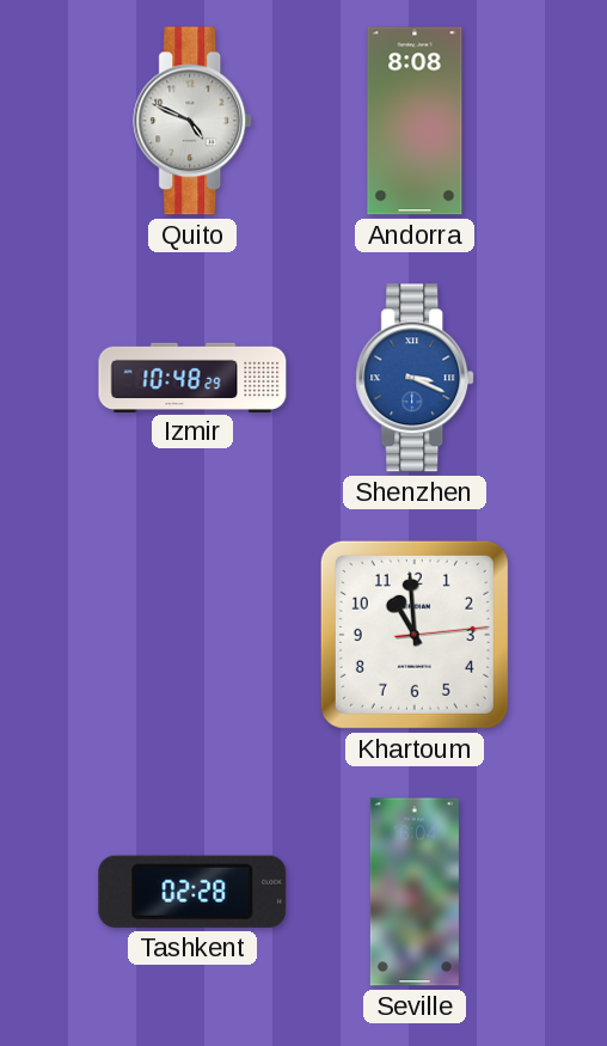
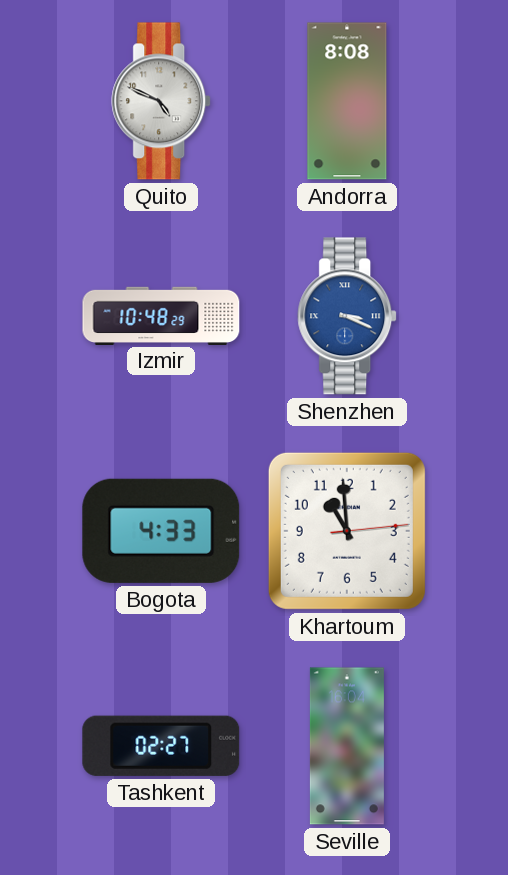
Bogota: none -> 4:33 (161, 531)
Tashkent: 02:28 -> 02:27 (161, 746)
